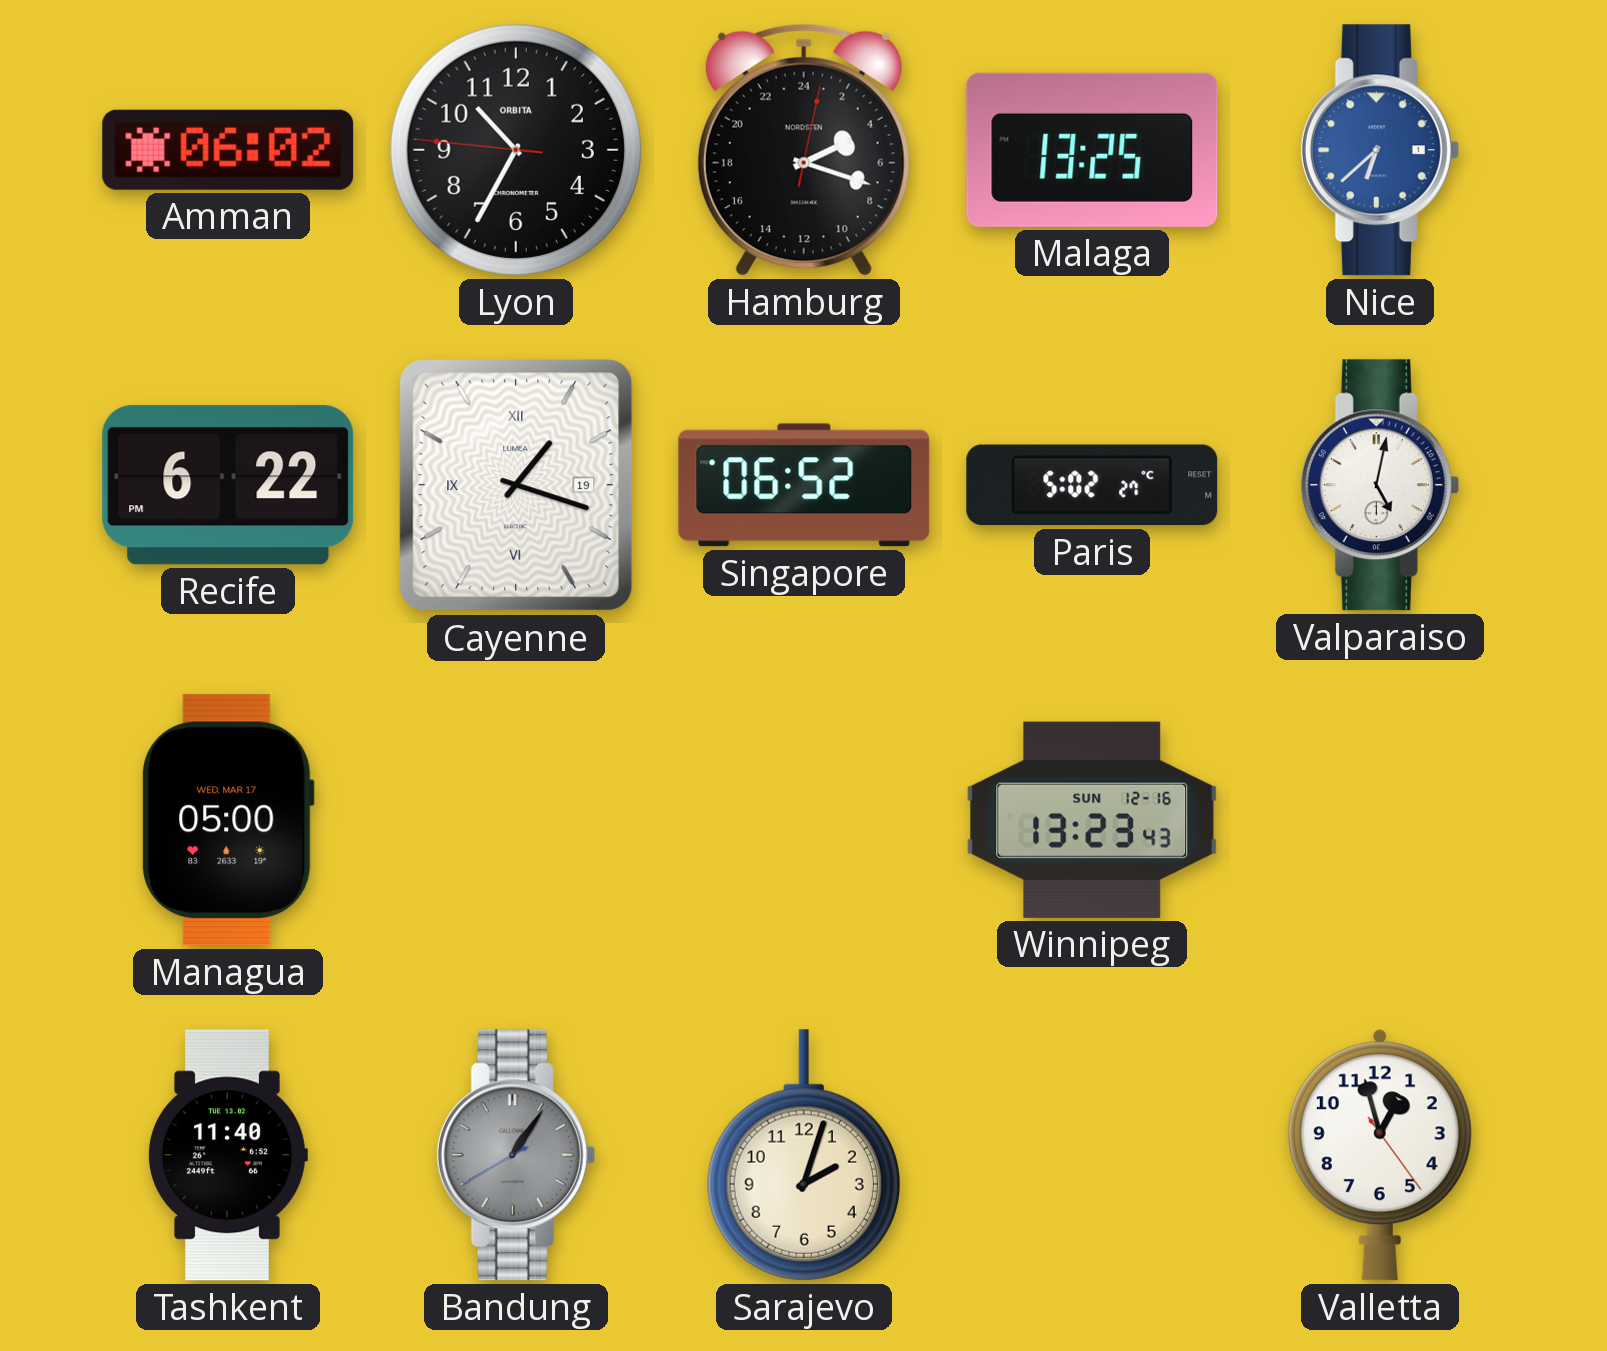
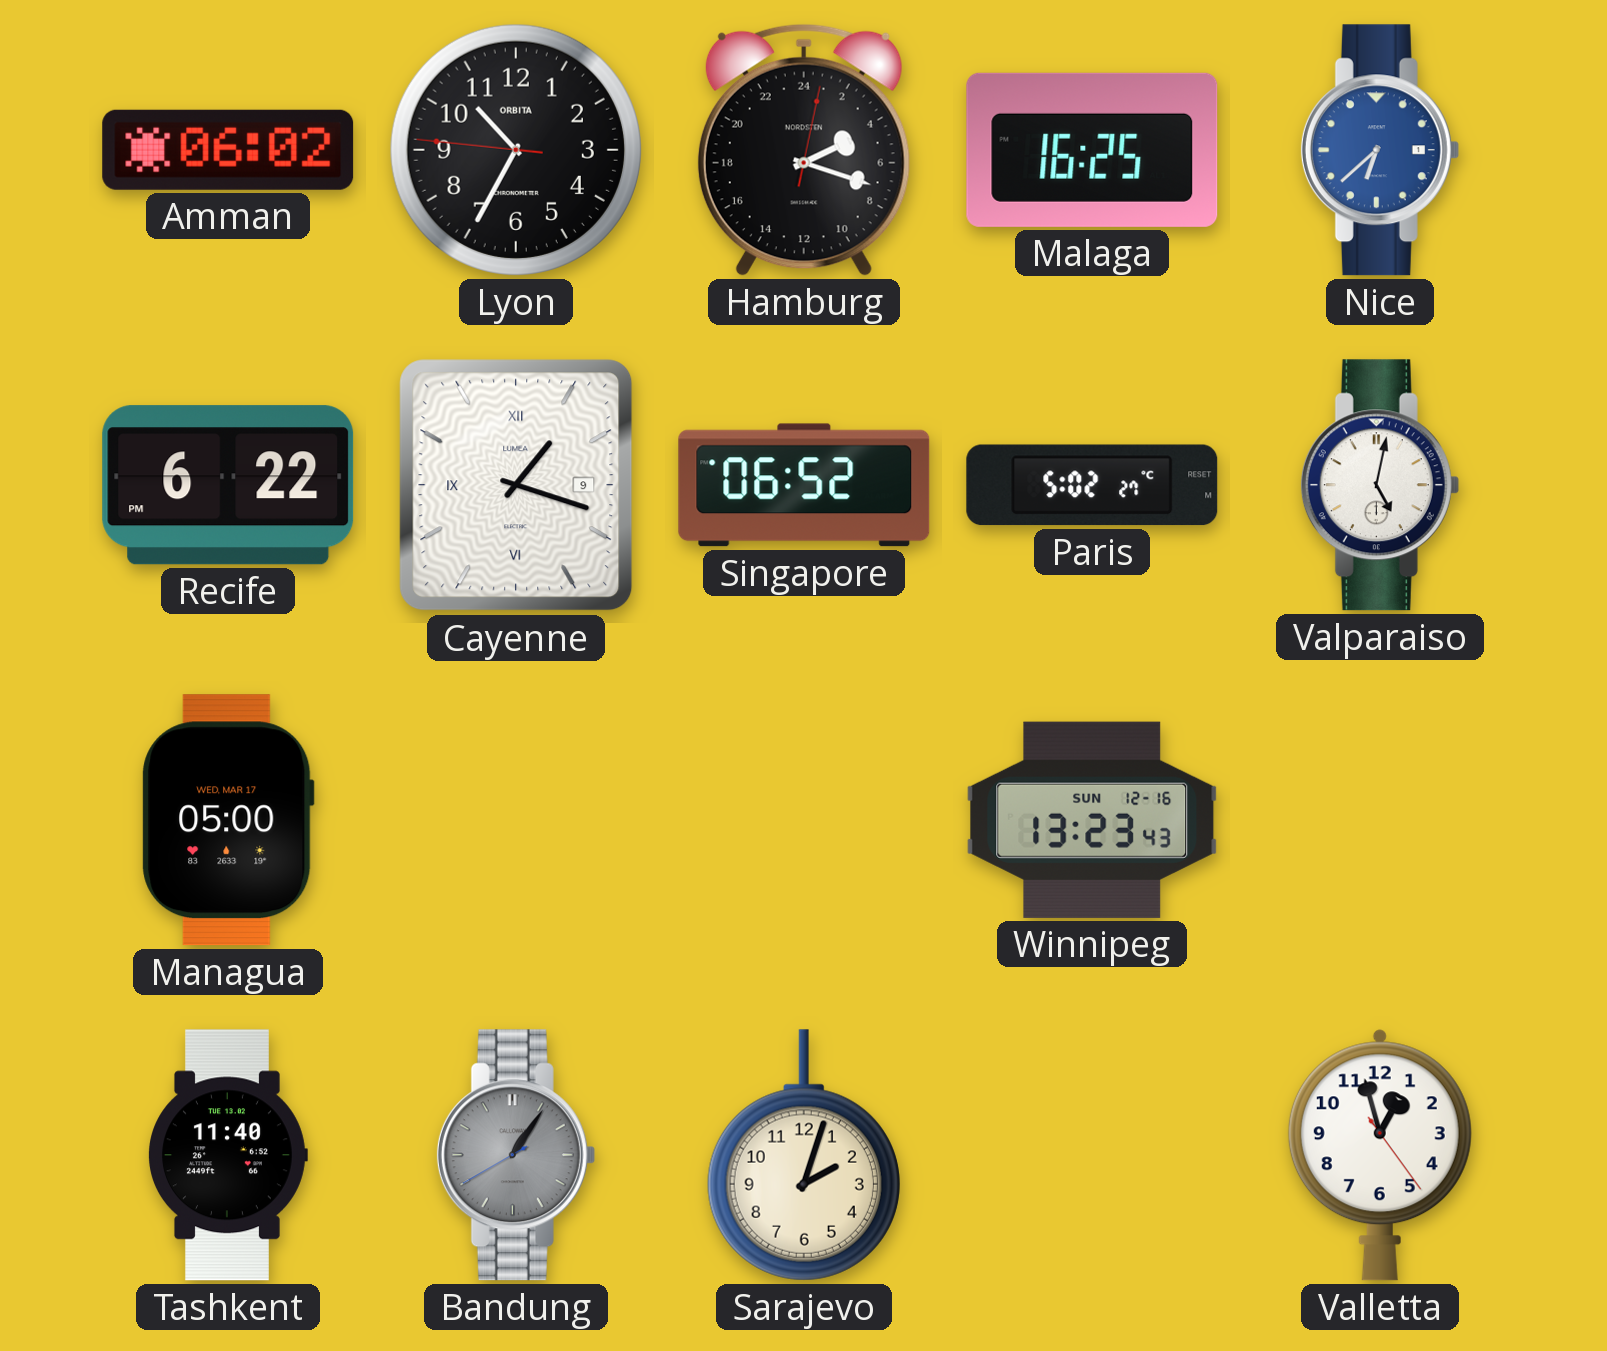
Malaga: 13:25 -> 16:25 (1092, 150)
Cayenne date: 19 -> 9 (516, 485)
